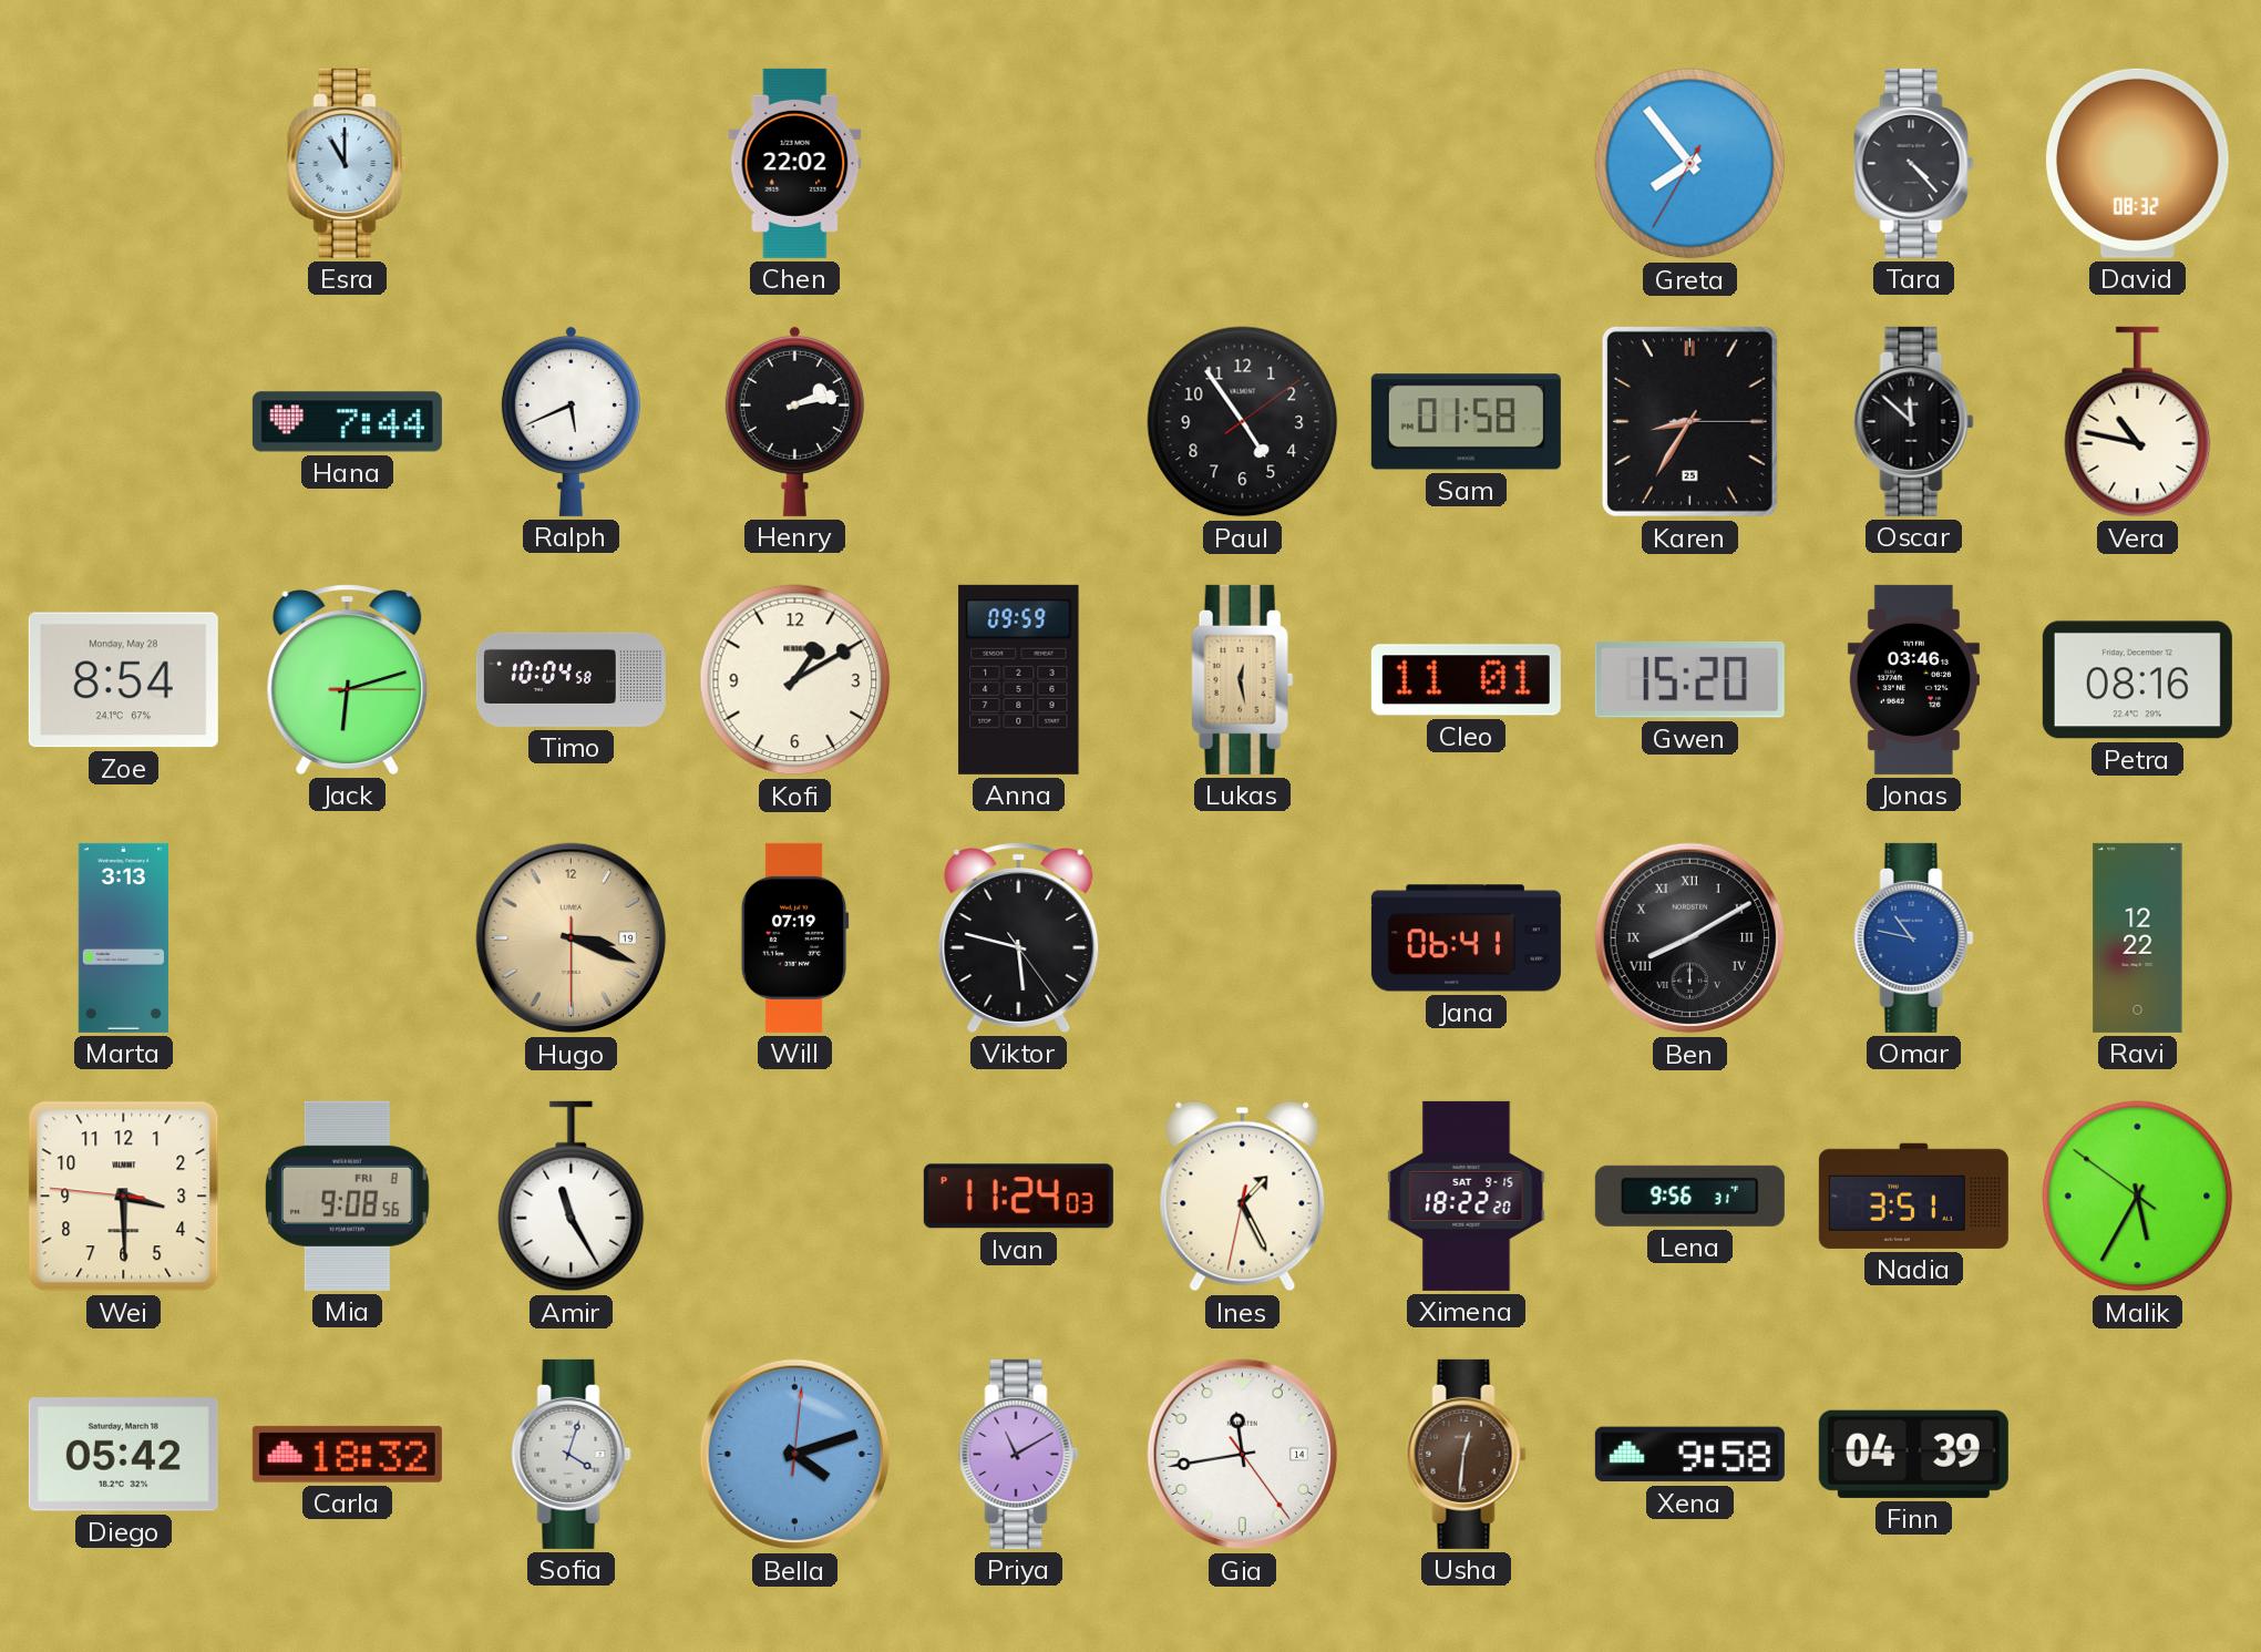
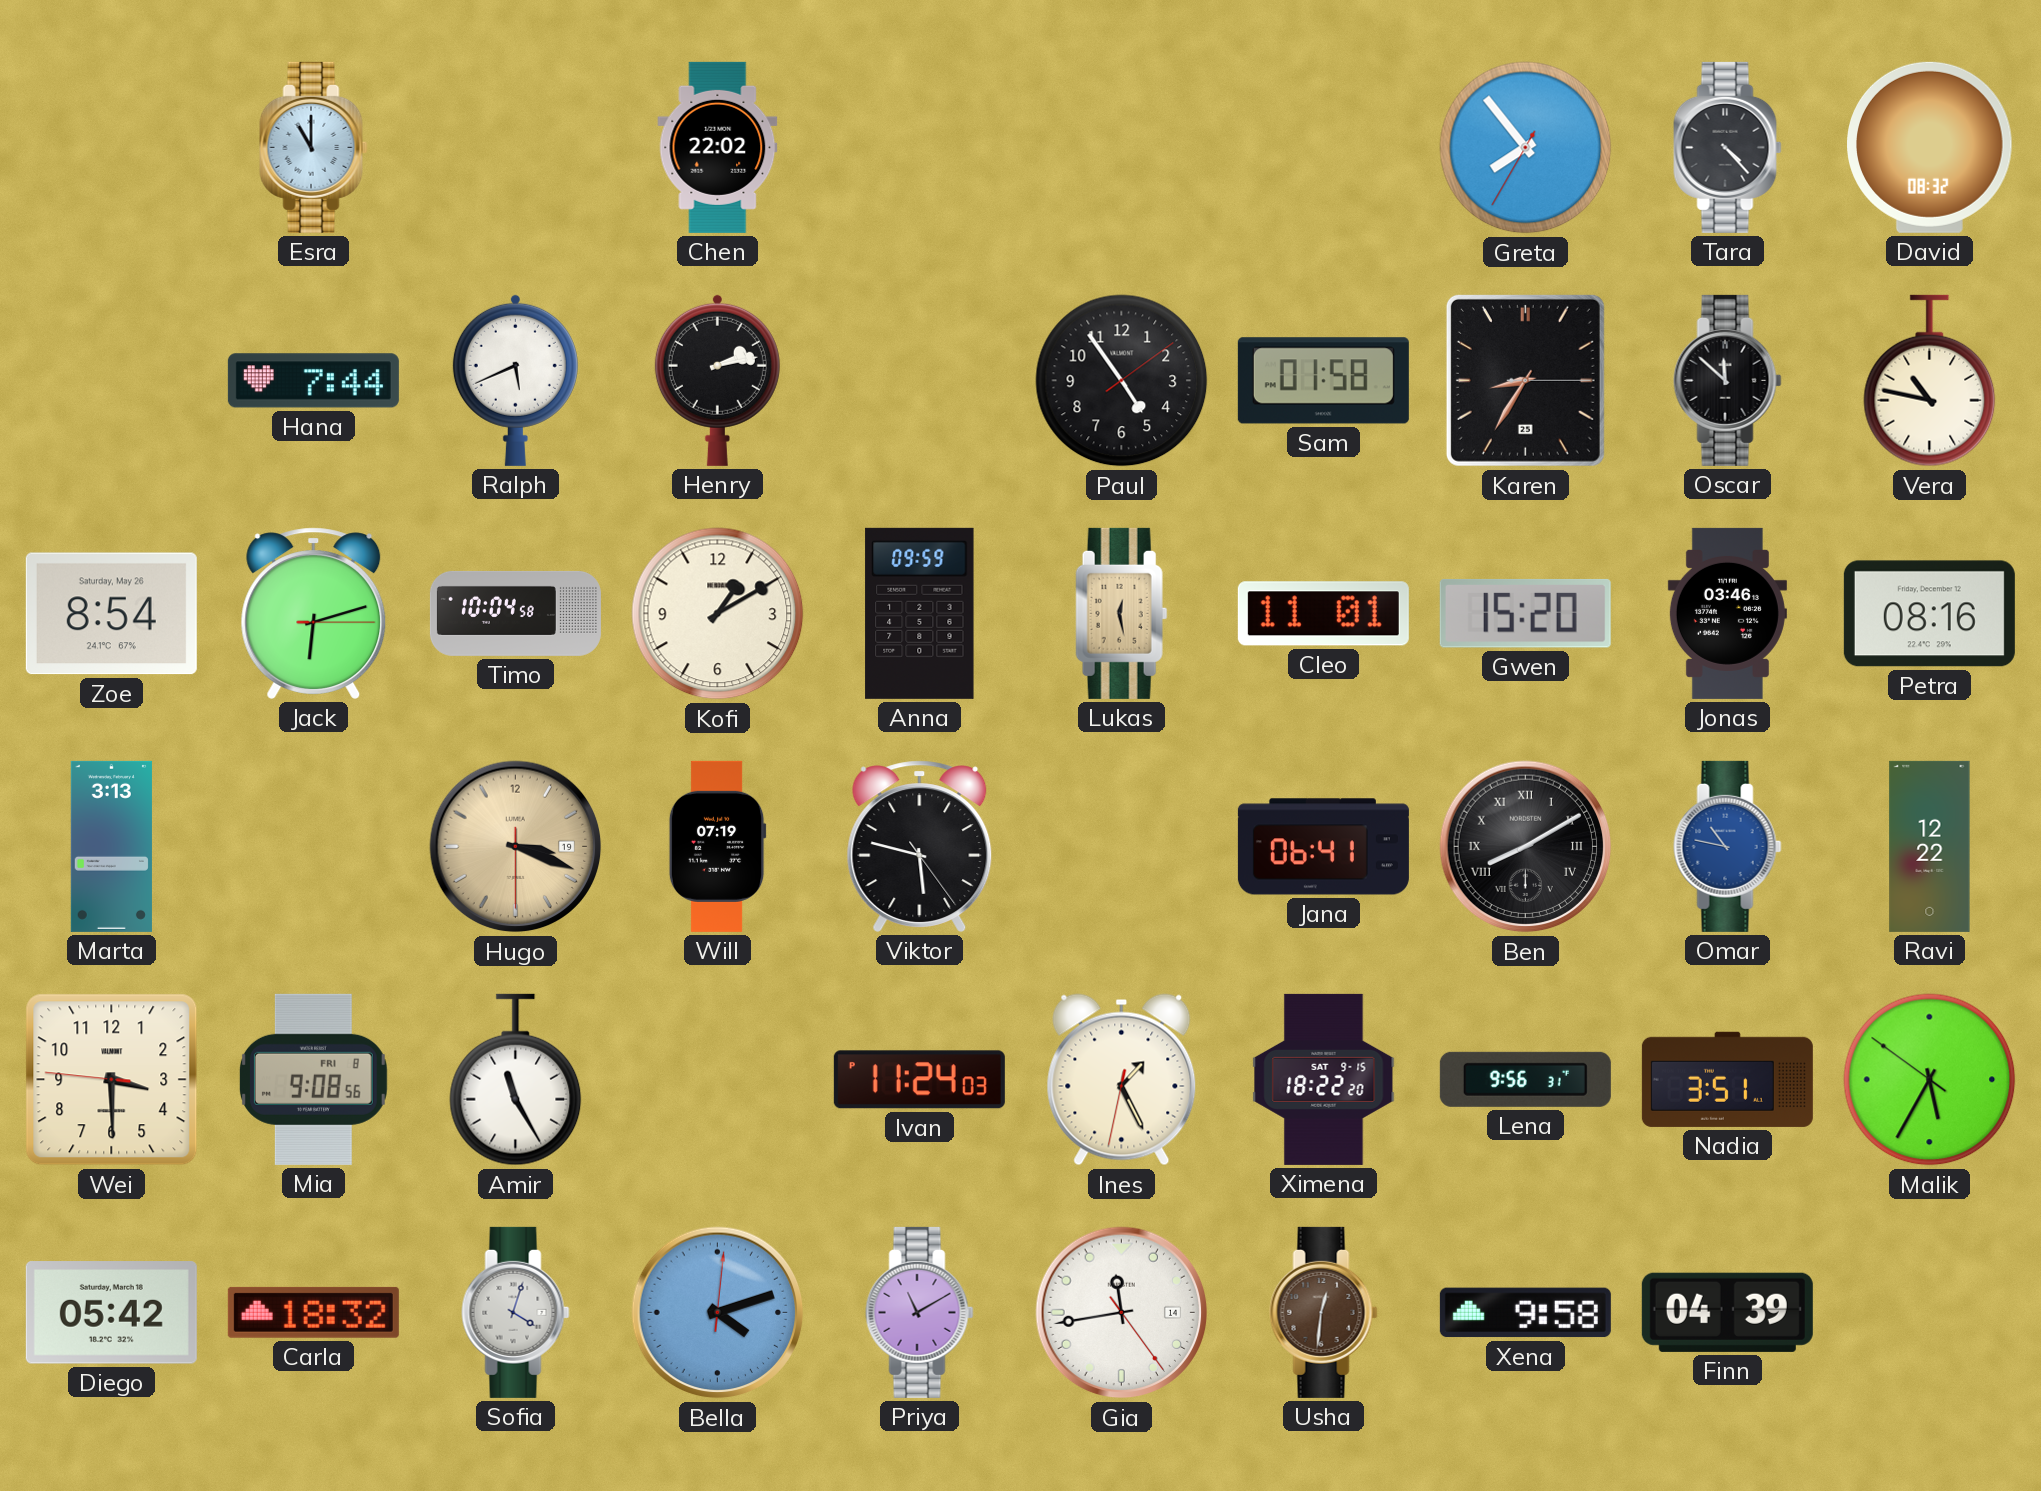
Zoe date: Monday, May 28 -> Saturday, May 26 (111, 614)
